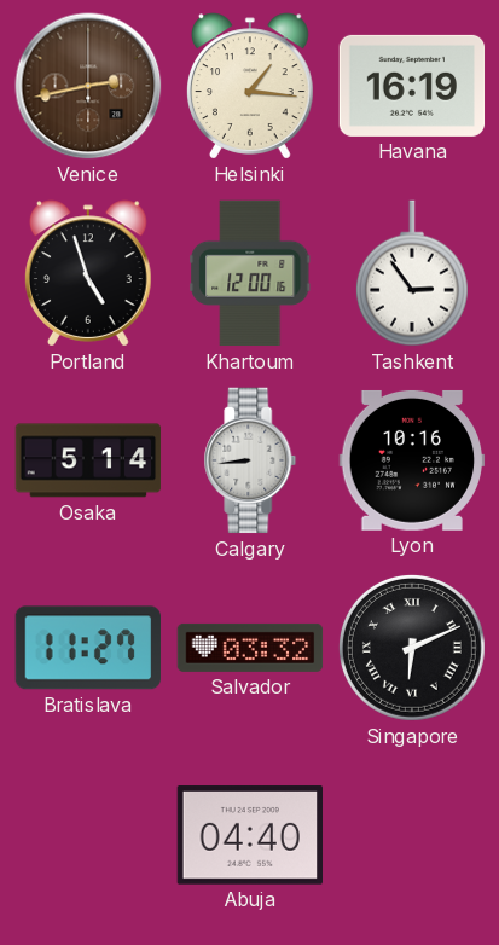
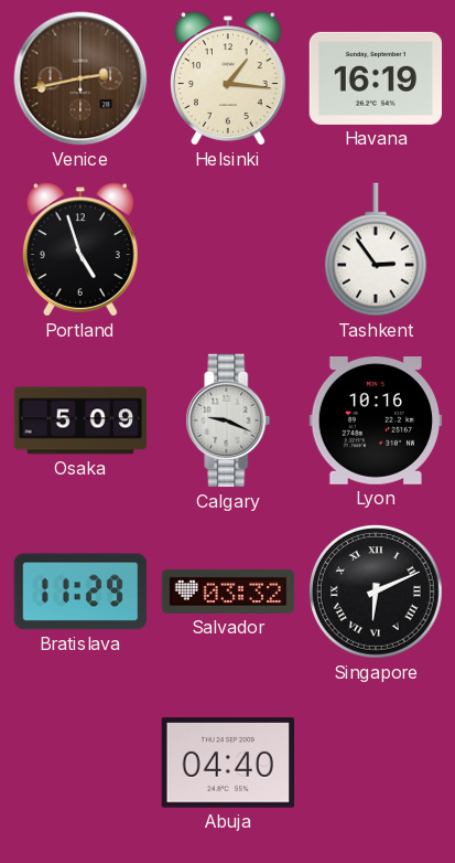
Khartoum: 12:00 -> none (251, 273)
Osaka: 5:14 -> 5:09 (80, 420)
Calgary: 8:44 -> 9:19 (228, 420)
Bratislava: 11:27 -> 11:29 (79, 592)
